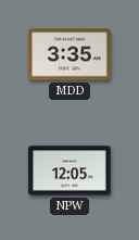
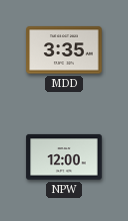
NPW: 12:05 -> 12:00 (64, 157)
